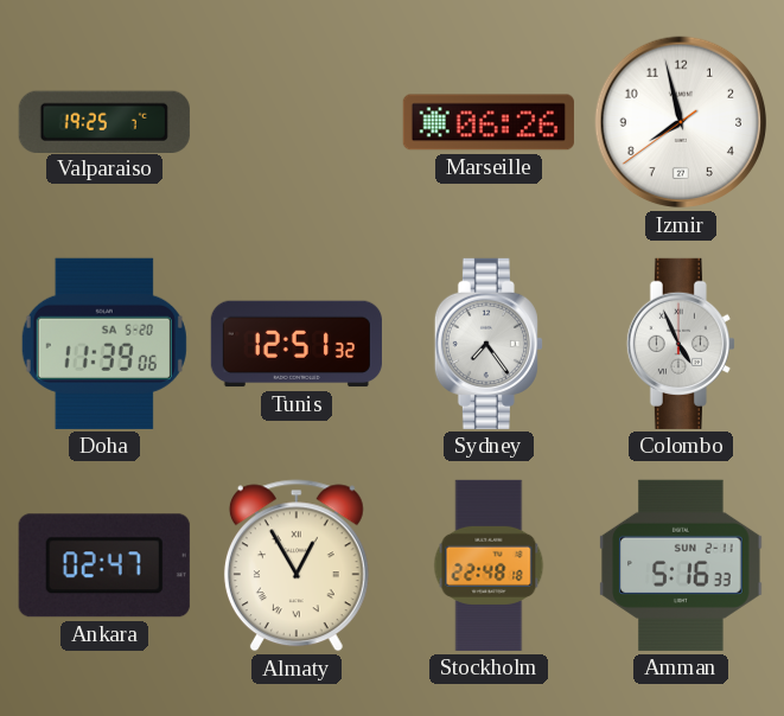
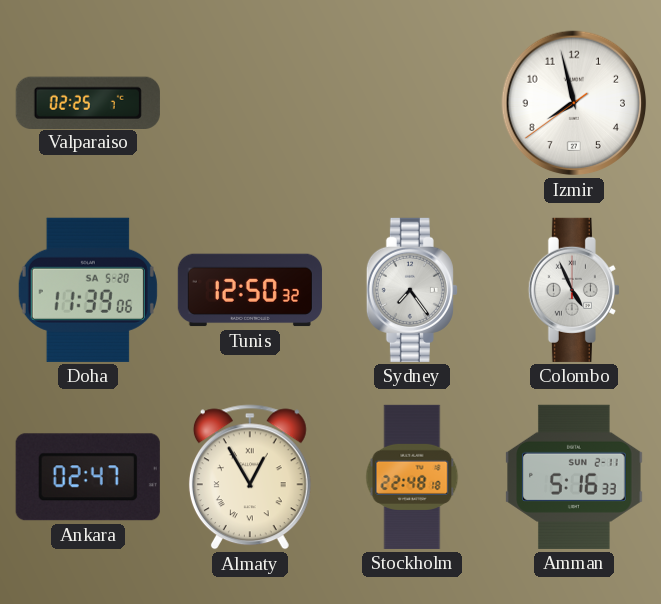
Valparaiso: 19:25 -> 02:25 (88, 102)
Marseille: 06:26 -> none (489, 122)
Tunis: 12:51 -> 12:50 (250, 290)
